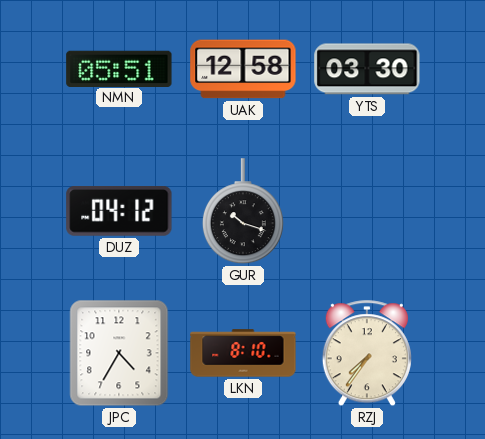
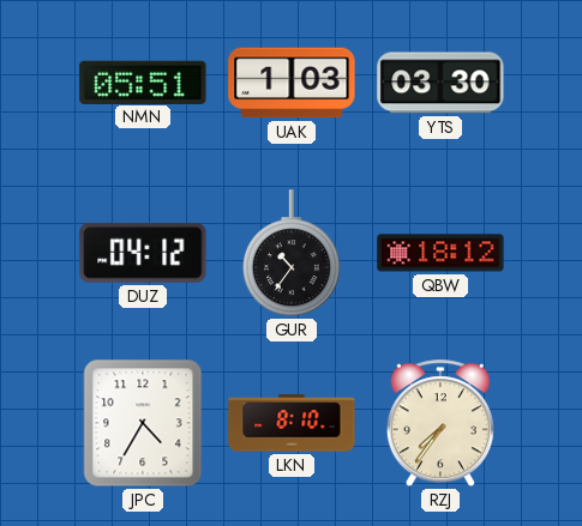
UAK: 12:58 -> 1:03 (292, 83)
GUR: 10:18 -> 10:36 (292, 254)
QBW: none -> 18:12 (440, 253)
